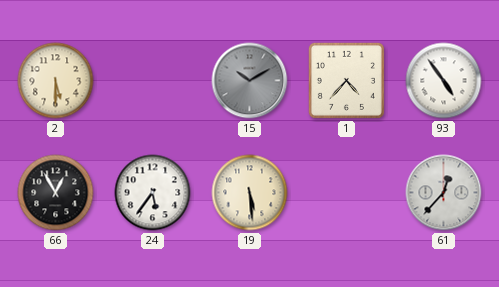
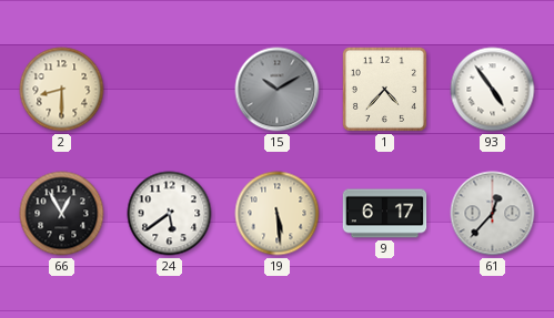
2: 5:30 -> 8:30 (62, 90)
24: 5:36 -> 5:39 (170, 214)
9: none -> 6:17 (385, 214)
